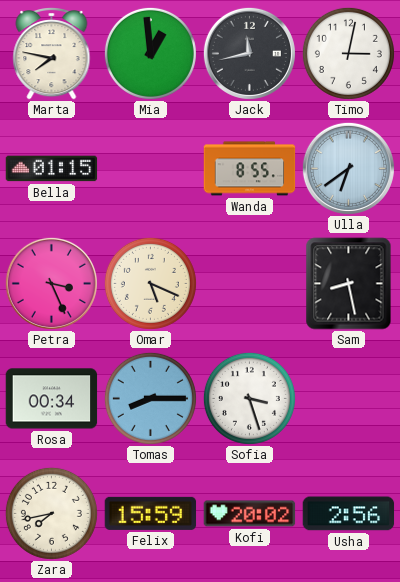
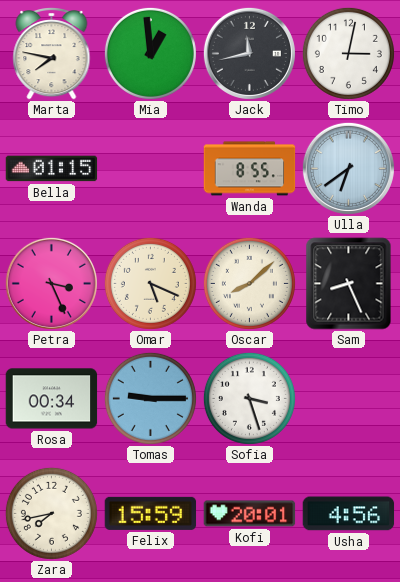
Oscar: none -> 8:08 (249, 283)
Sam: 8:28 -> 8:26 (349, 284)
Tomas: 8:15 -> 9:15 (150, 398)
Kofi: 20:02 -> 20:01 (250, 514)
Usha: 2:56 -> 4:56 (349, 514)
